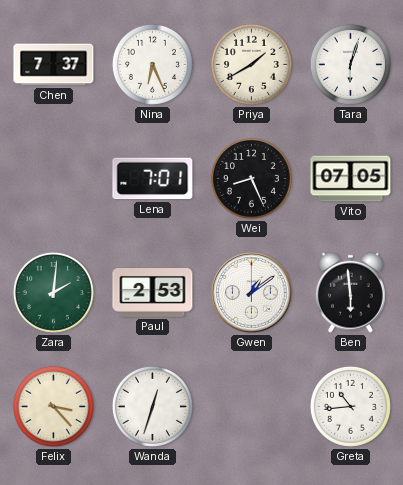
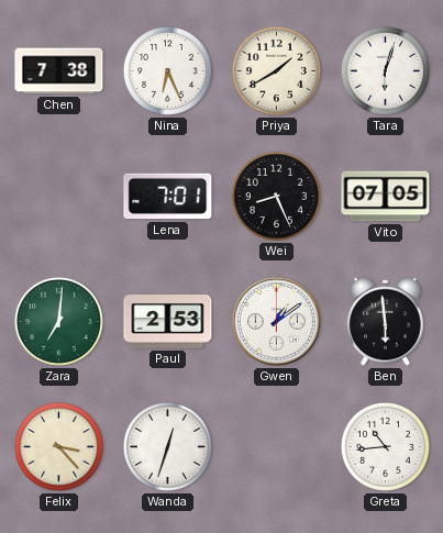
Chen: 7:37 -> 7:38 (59, 71)
Zara: 2:01 -> 7:01 (58, 321)
